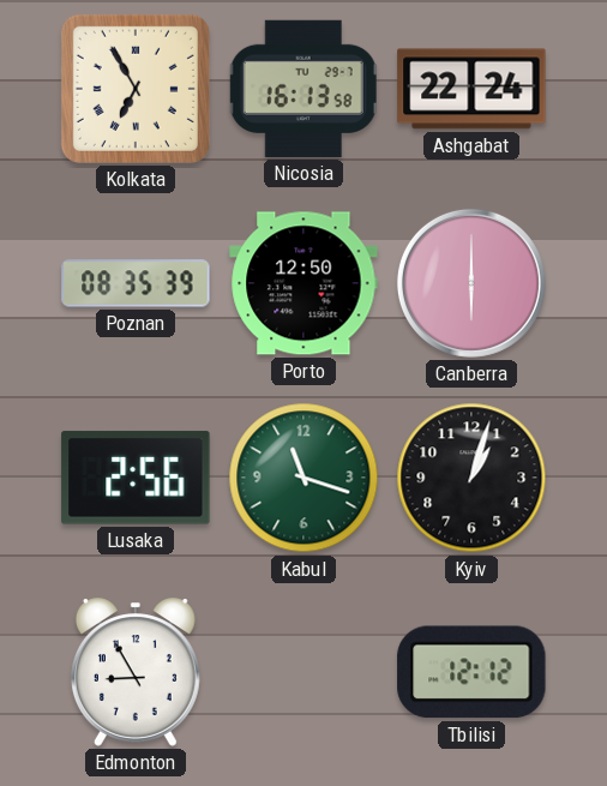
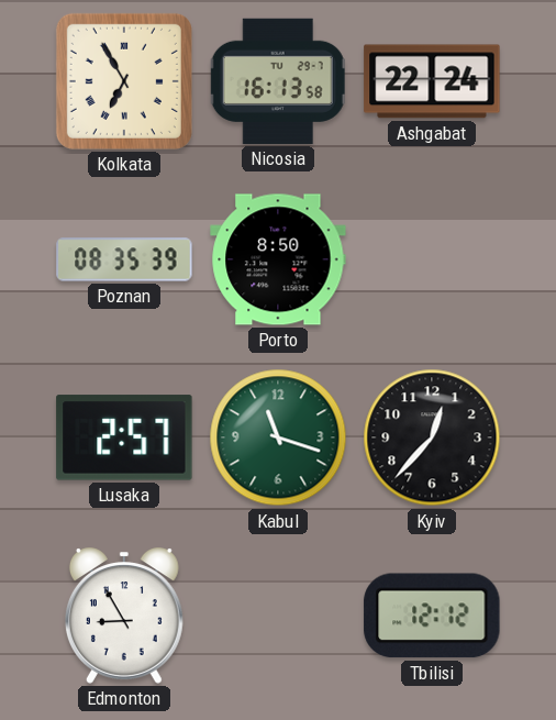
Porto: 12:50 -> 8:50 (278, 259)
Canberra: 6:00 -> none (471, 283)
Lusaka: 2:56 -> 2:57 (124, 437)
Kyiv: 1:03 -> 12:37 (432, 437)
